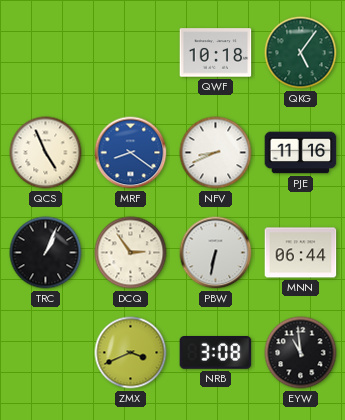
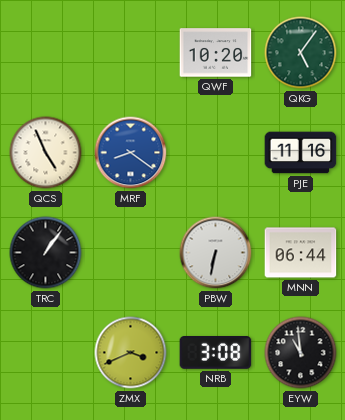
QWF: 10:18 -> 10:20 (216, 53)
NFV: 8:41 -> none (216, 153)
TRC: 1:04 -> 1:06 (46, 253)
DCQ: 2:54 -> none (131, 253)
